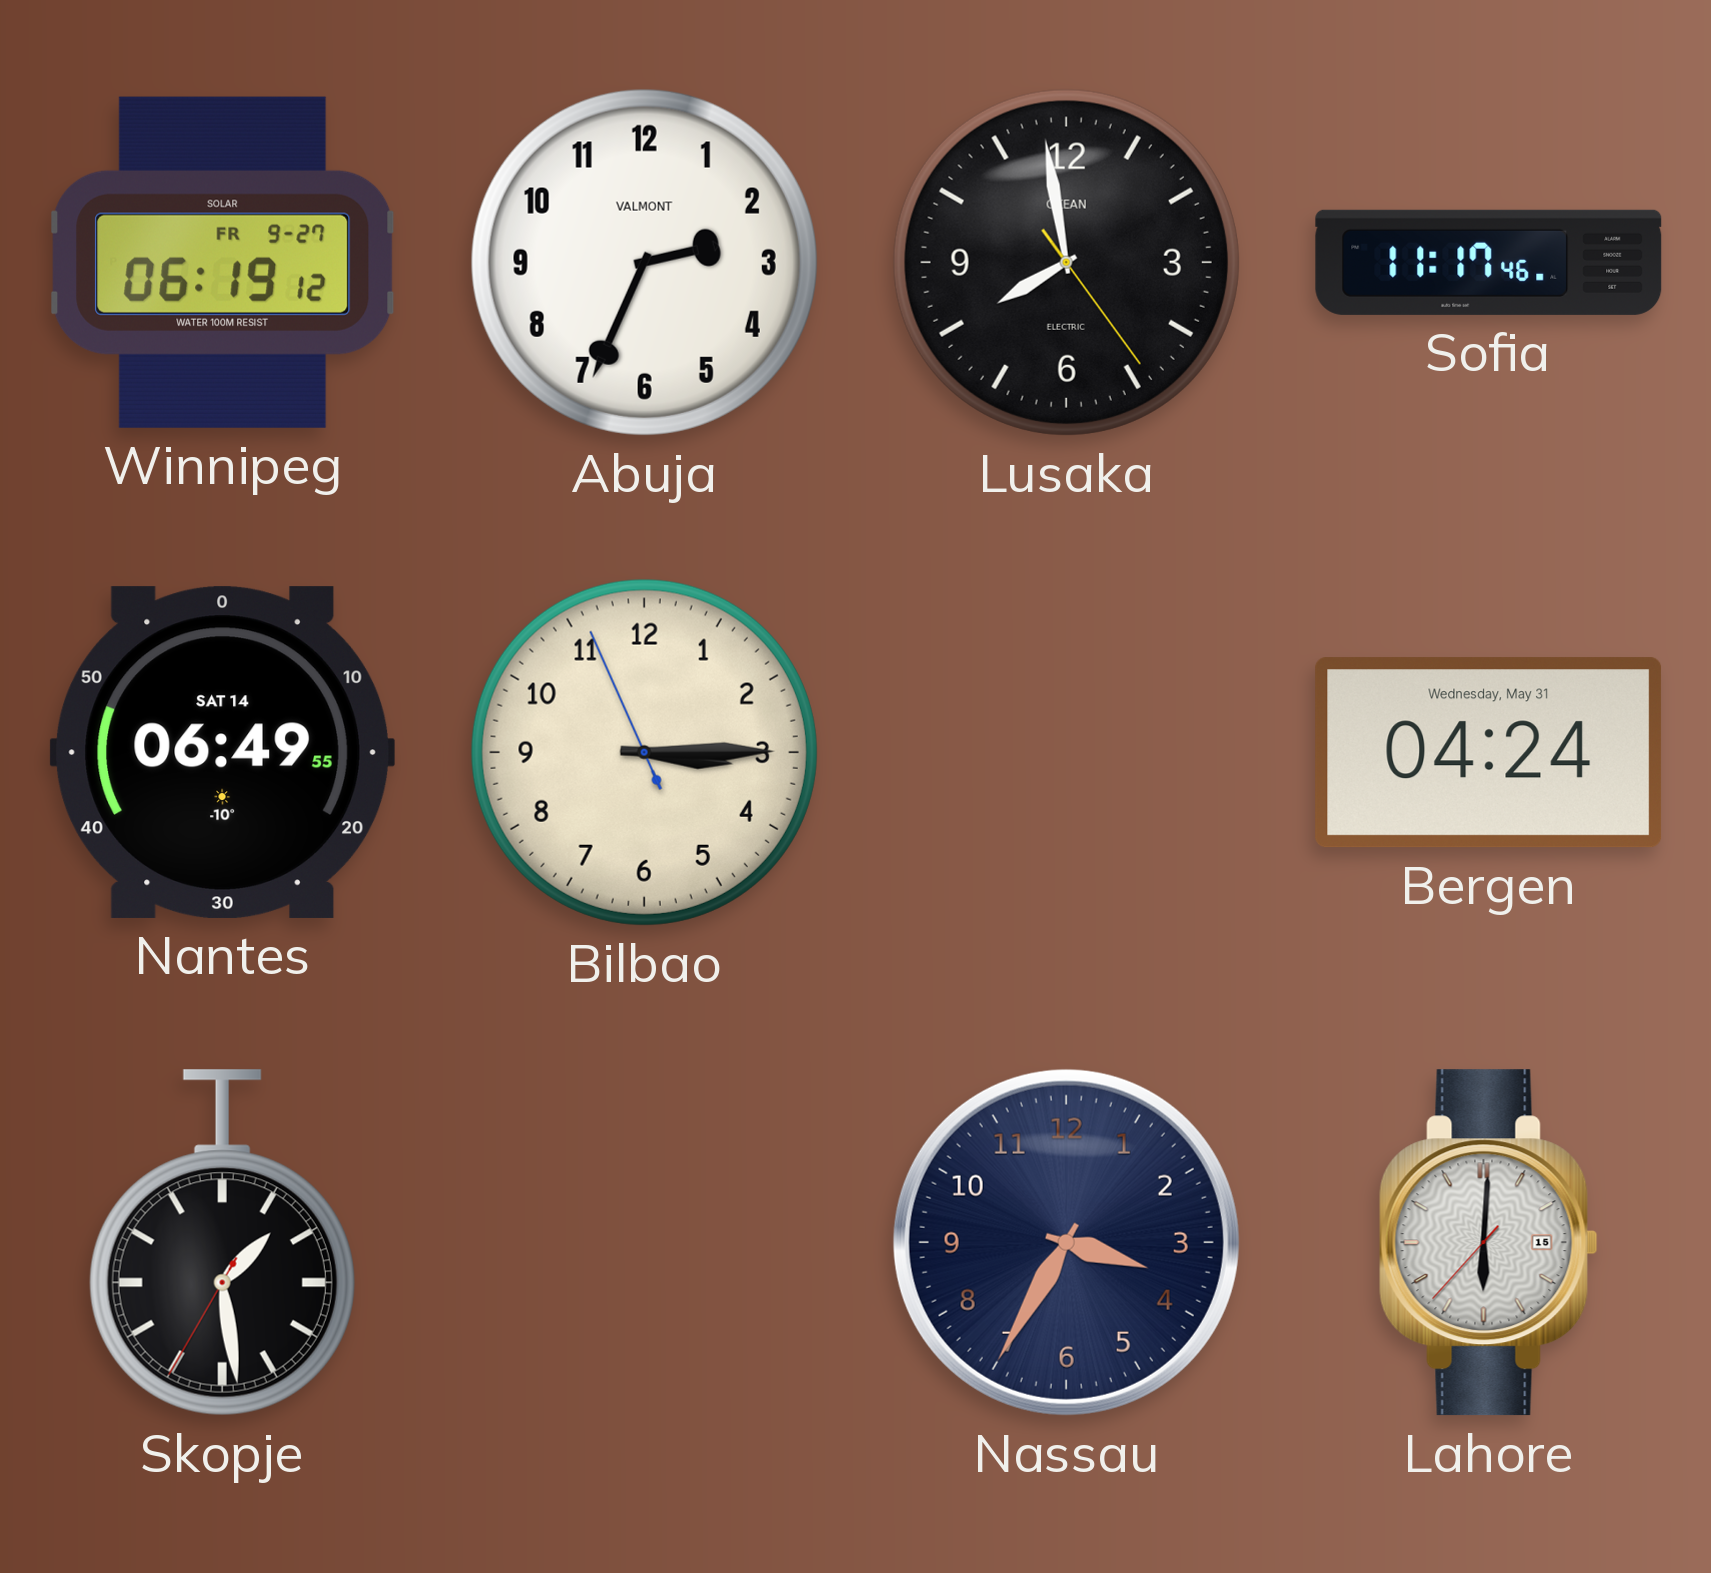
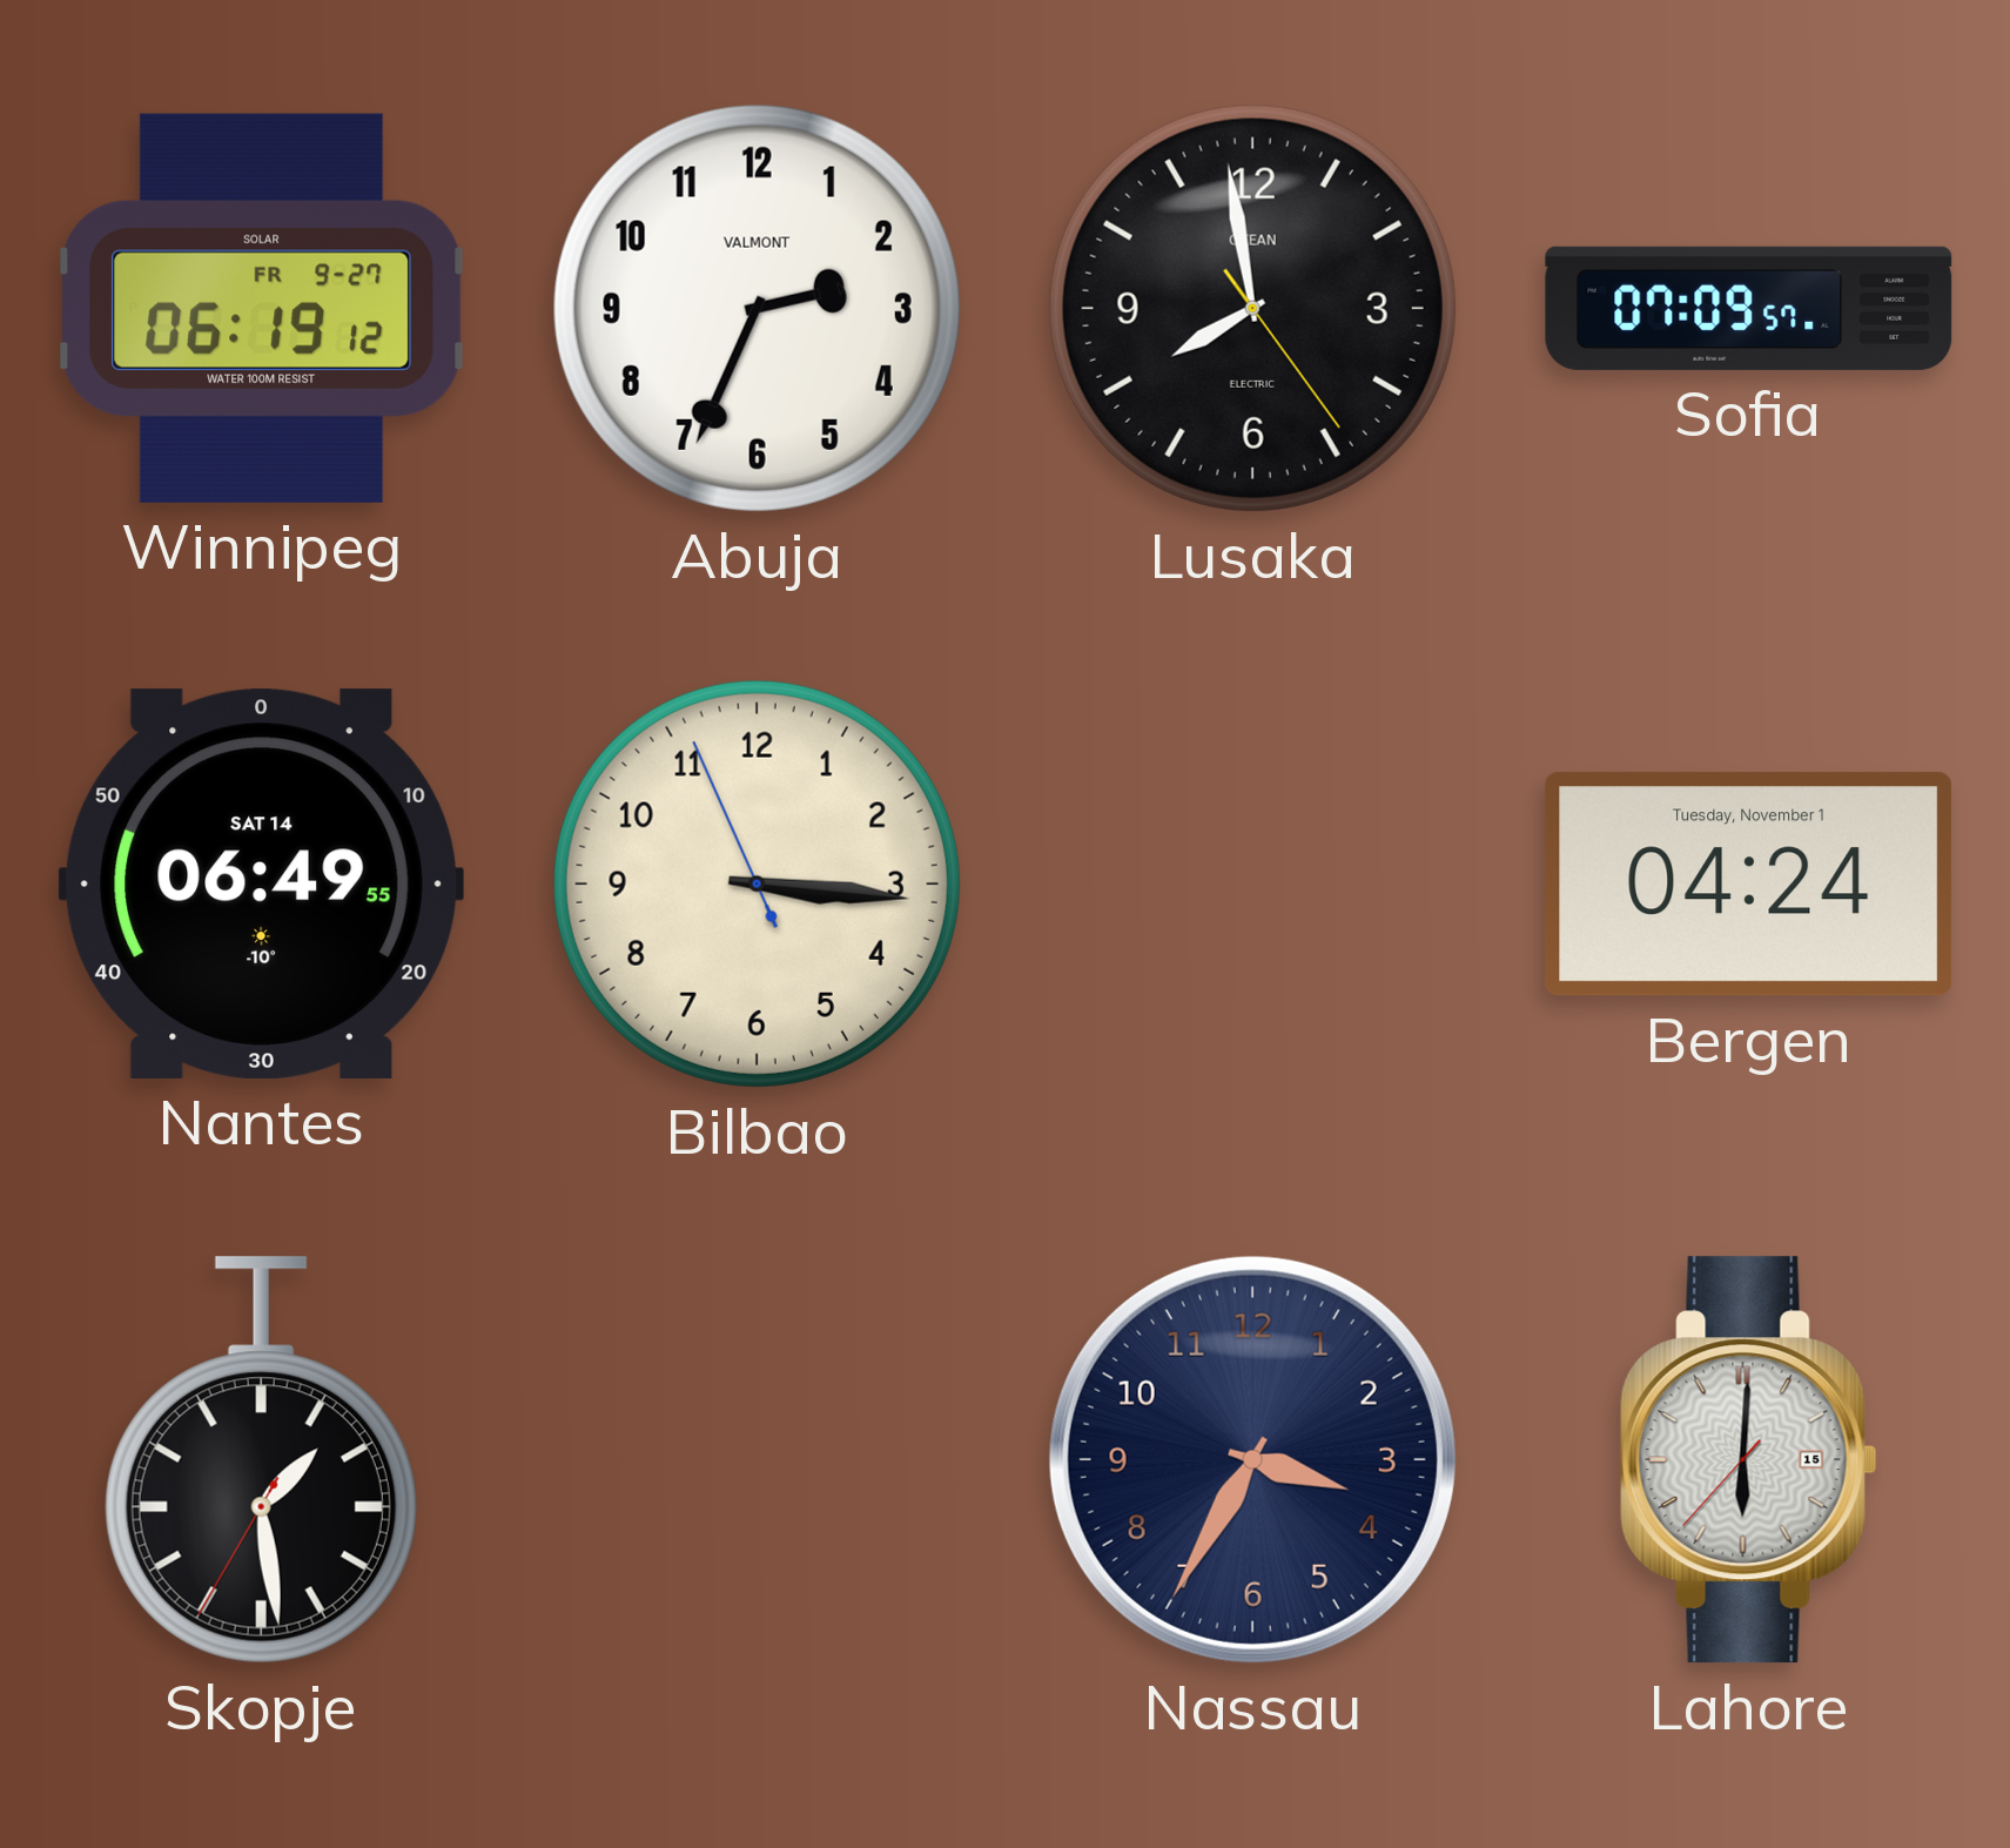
Sofia: 11:17 -> 07:09 (1749, 308)
Bilbao: 3:14 -> 3:15 (757, 883)
Bergen date: Wednesday, May 31 -> Tuesday, November 1 (1749, 885)
